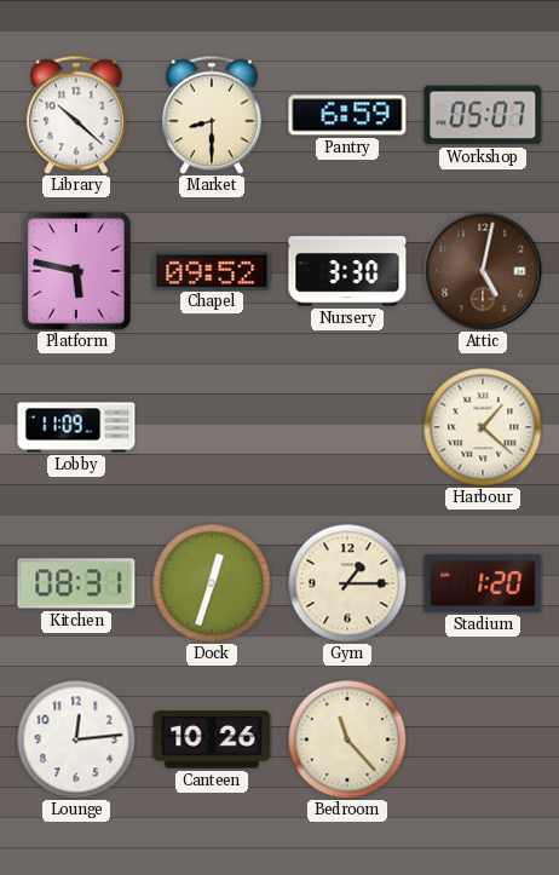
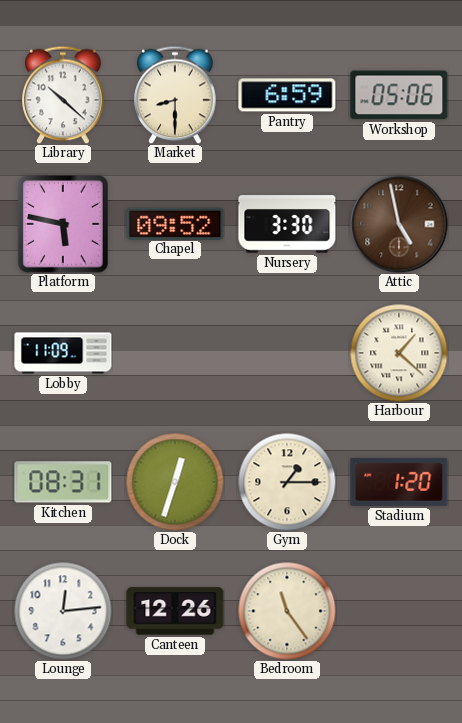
Workshop: 05:07 -> 05:06 (399, 95)
Attic: 5:02 -> 4:58 (399, 224)
Canteen: 10:26 -> 12:26 (175, 611)
Bedroom: 11:23 -> 11:24 (287, 611)
